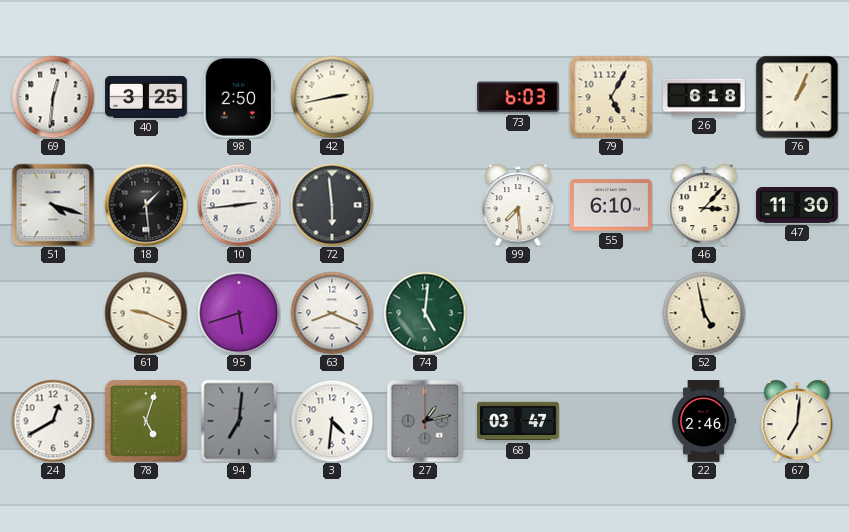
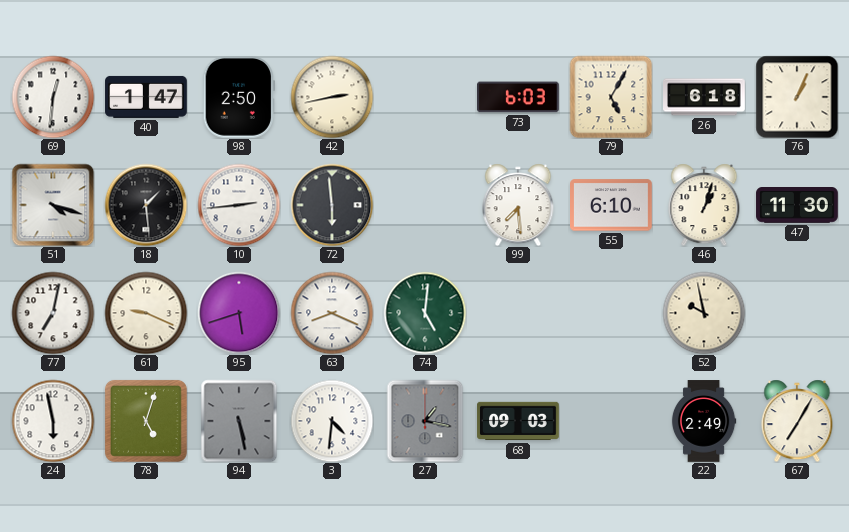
40: 3:25 -> 1:47 (146, 97)
46: 3:07 -> 1:03 (704, 205)
77: none -> 7:02 (53, 313)
52: 4:58 -> 9:58 (704, 313)
24: 12:40 -> 5:58 (53, 421)
94: 7:01 -> 5:28 (239, 421)
27: 1:13 -> 1:17 (425, 421)
68: 03:47 -> 09:03 (518, 421)
22: 2:46 -> 2:49 (704, 421)
67: 7:01 -> 7:05 (797, 421)
